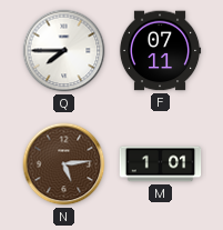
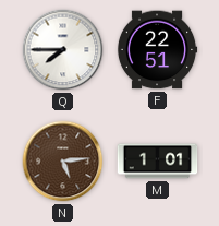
F: 07:11 -> 22:51 (157, 50)
